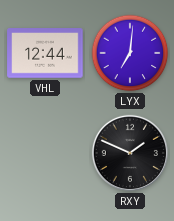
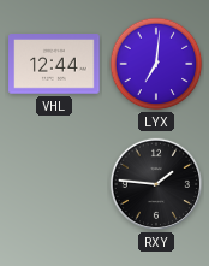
RXY: 1:49 -> 1:46 (156, 184)
